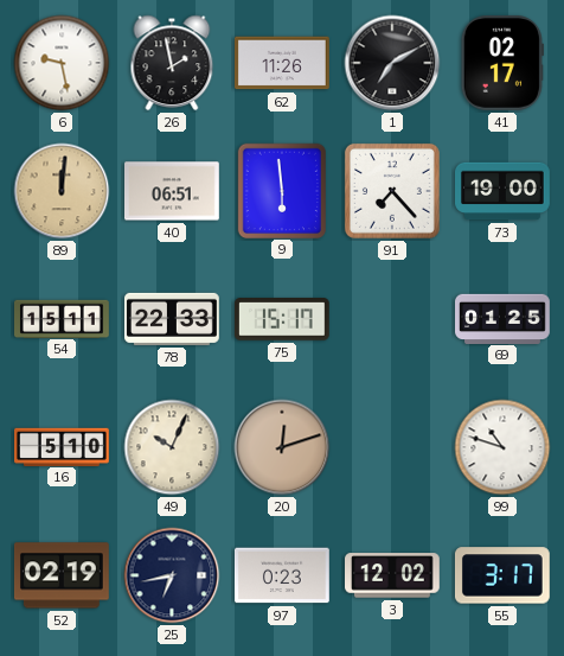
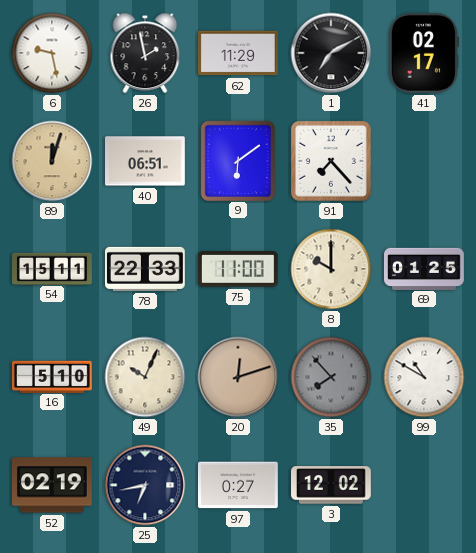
62: 11:26 -> 11:29 (239, 53)
89: 12:01 -> 12:03 (52, 161)
9: 5:59 -> 6:09 (237, 160)
73: 19:00 -> none (504, 191)
75: 15:17 -> 11:00 (238, 270)
8: none -> 10:00 (331, 269)
35: none -> 7:53 (331, 377)
99: 10:48 -> 10:50 (424, 377)
97: 0:23 -> 0:27 (239, 485)
55: 3:17 -> none (502, 575)
